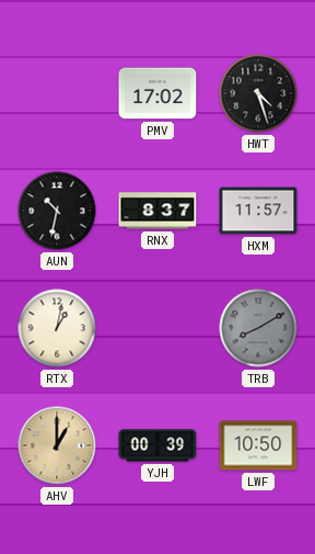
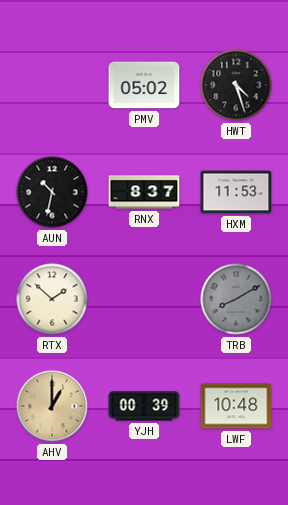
PMV: 17:02 -> 05:02 (144, 85)
HXM: 11:57 -> 11:53 (236, 192)
RTX: 1:02 -> 1:52 (52, 299)
LWF: 10:50 -> 10:48 (236, 406)
